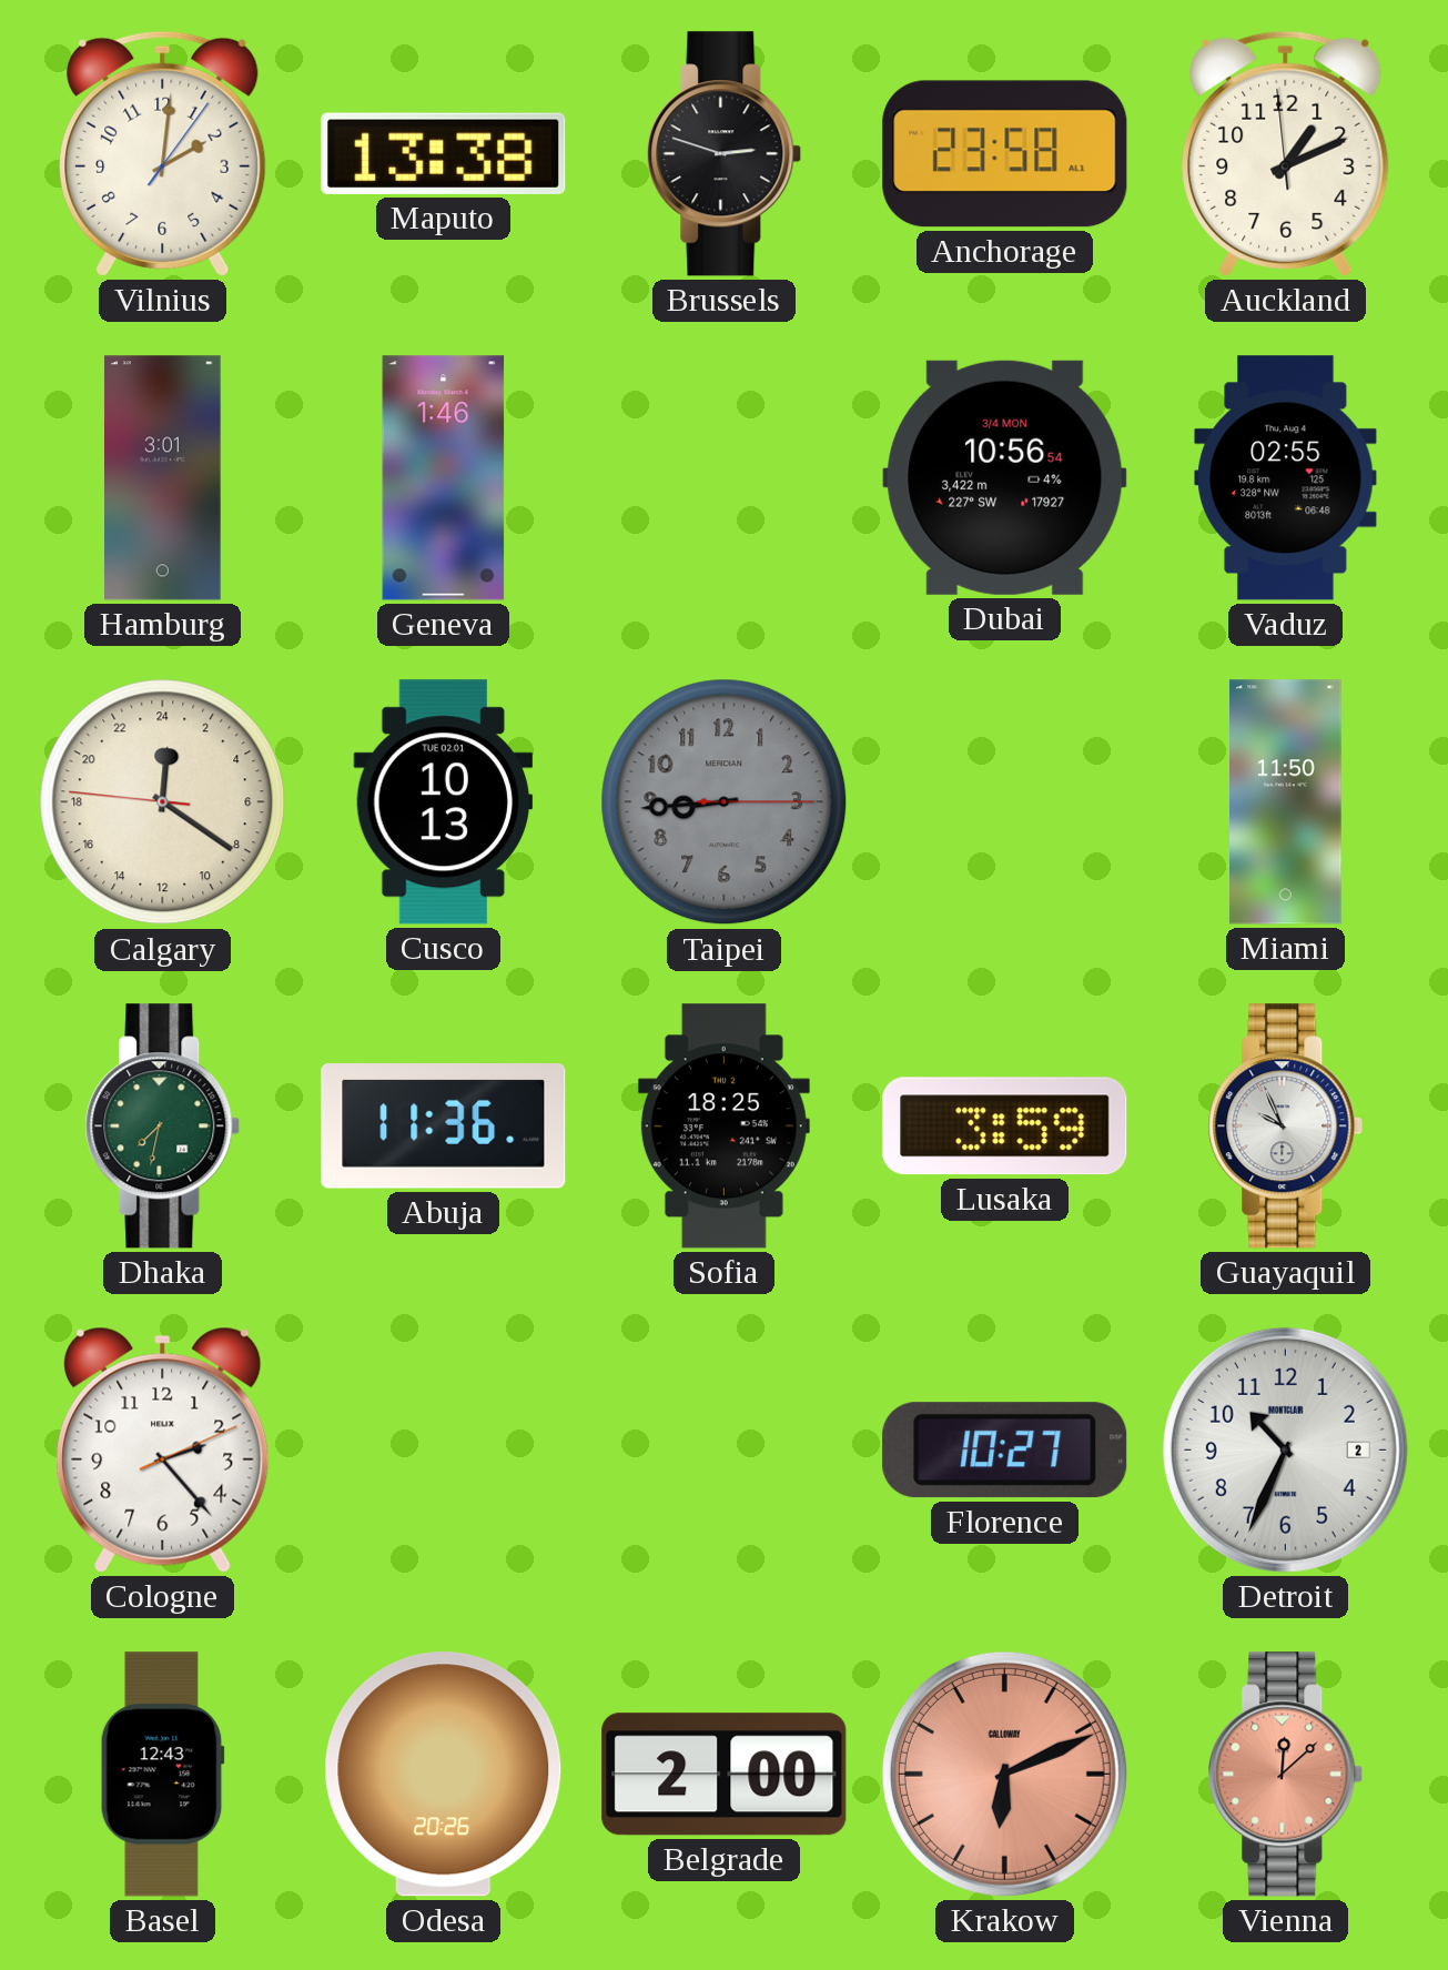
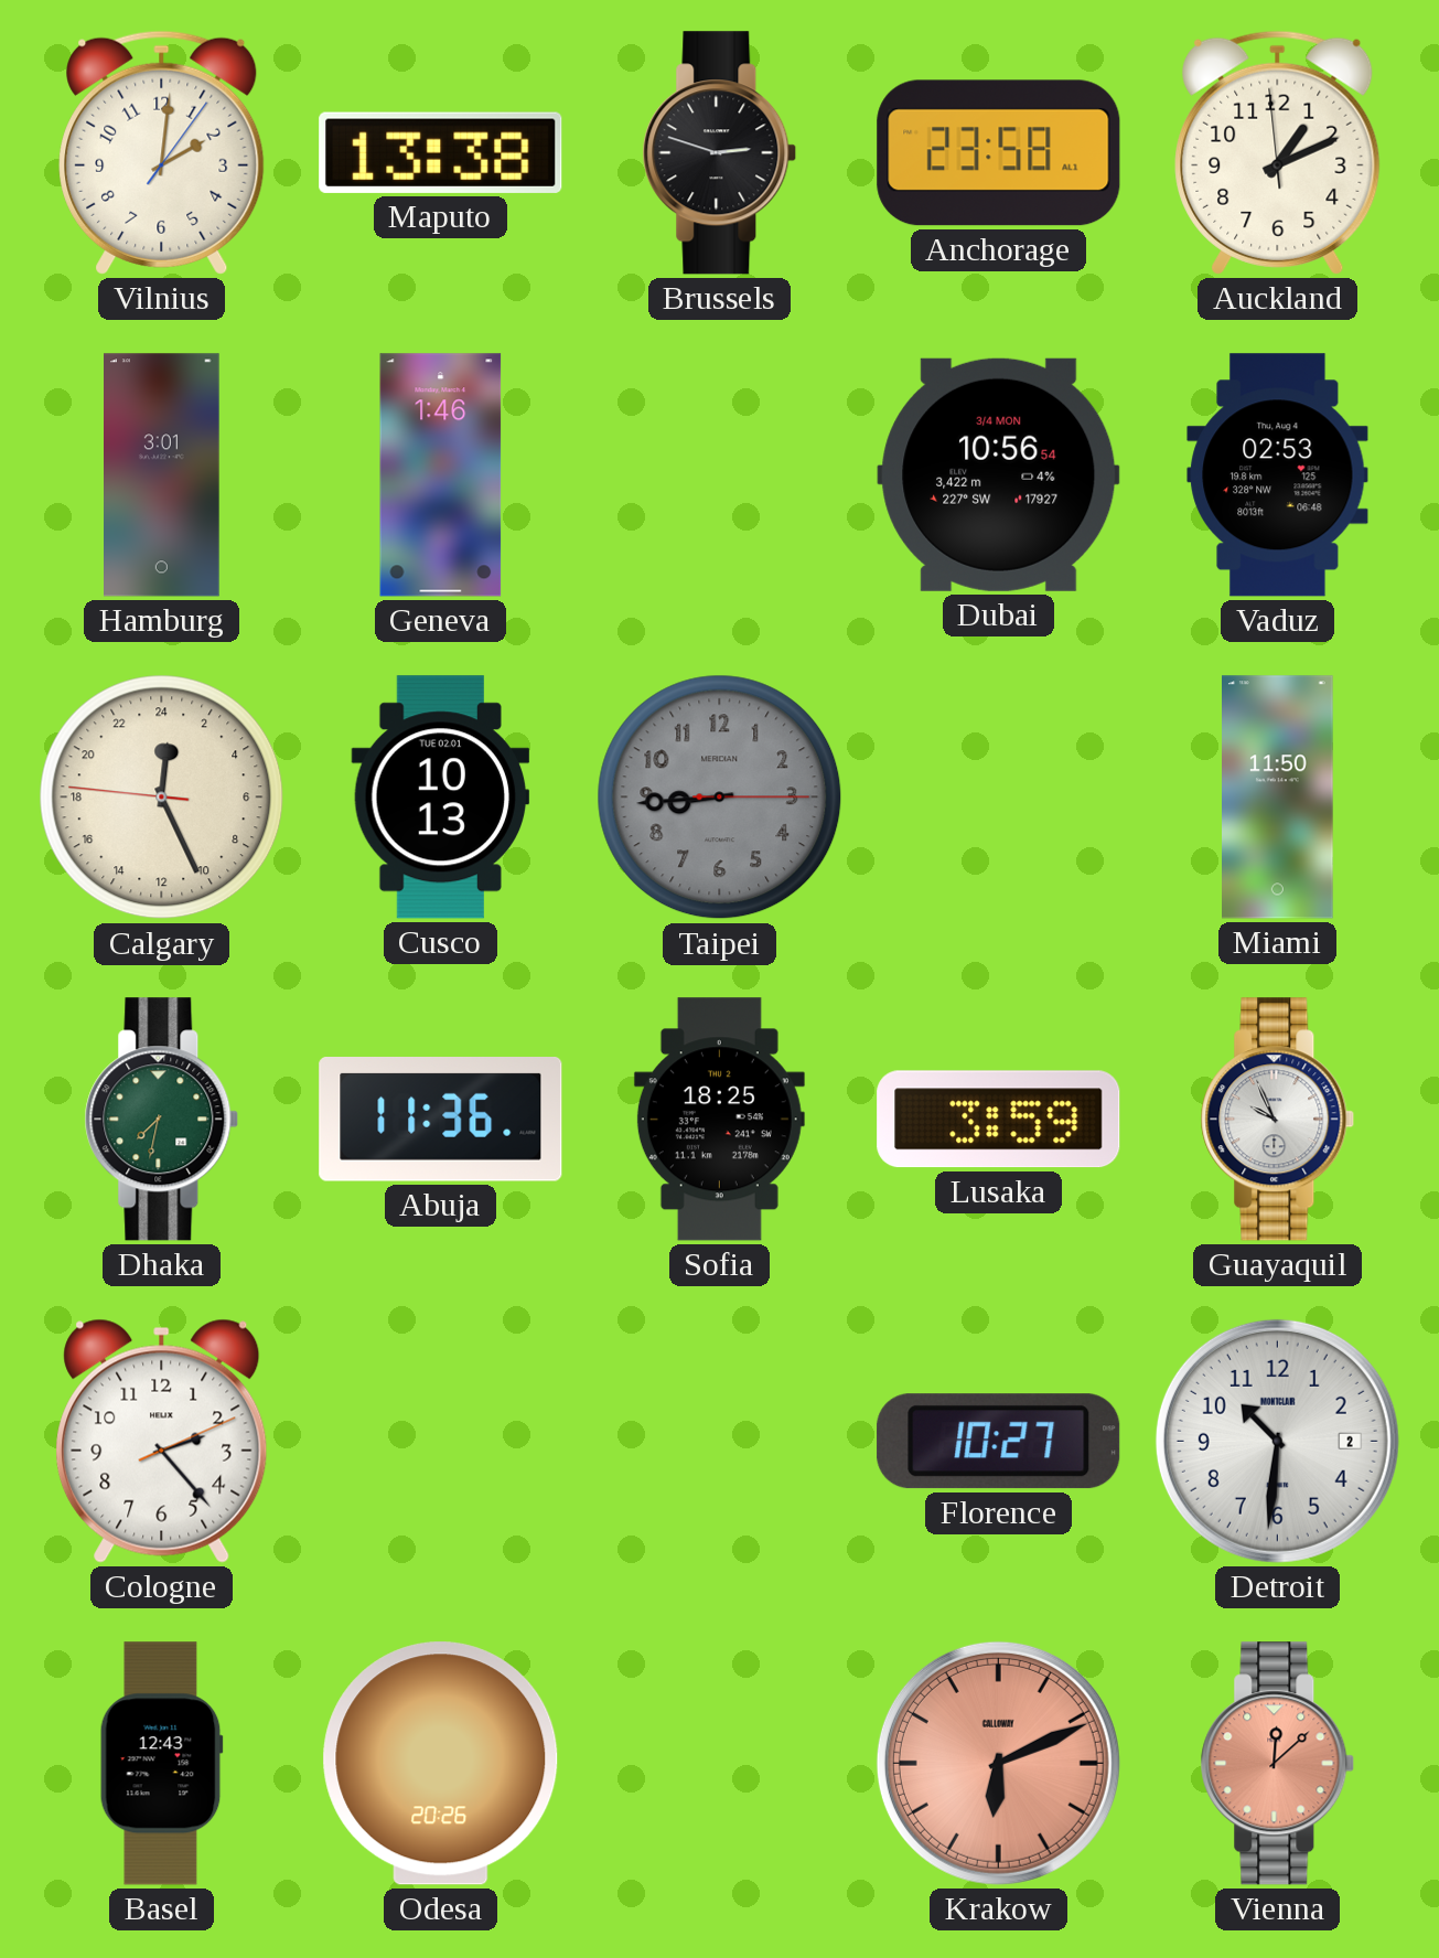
Vaduz: 02:55 -> 02:53 (1278, 475)
Calgary: 0:20 -> 0:25 (162, 798)
Detroit: 10:34 -> 10:31 (1277, 1441)
Belgrade: 2:00 -> none (725, 1775)
